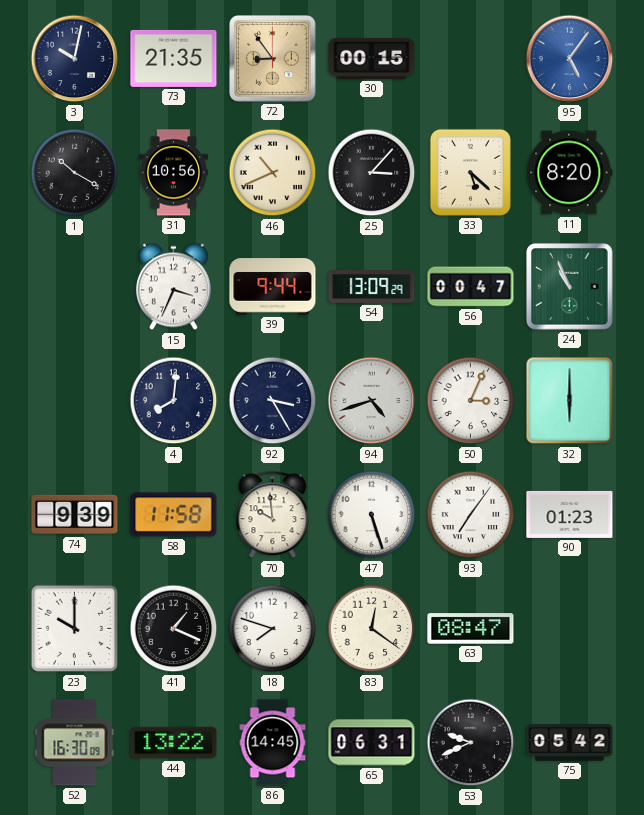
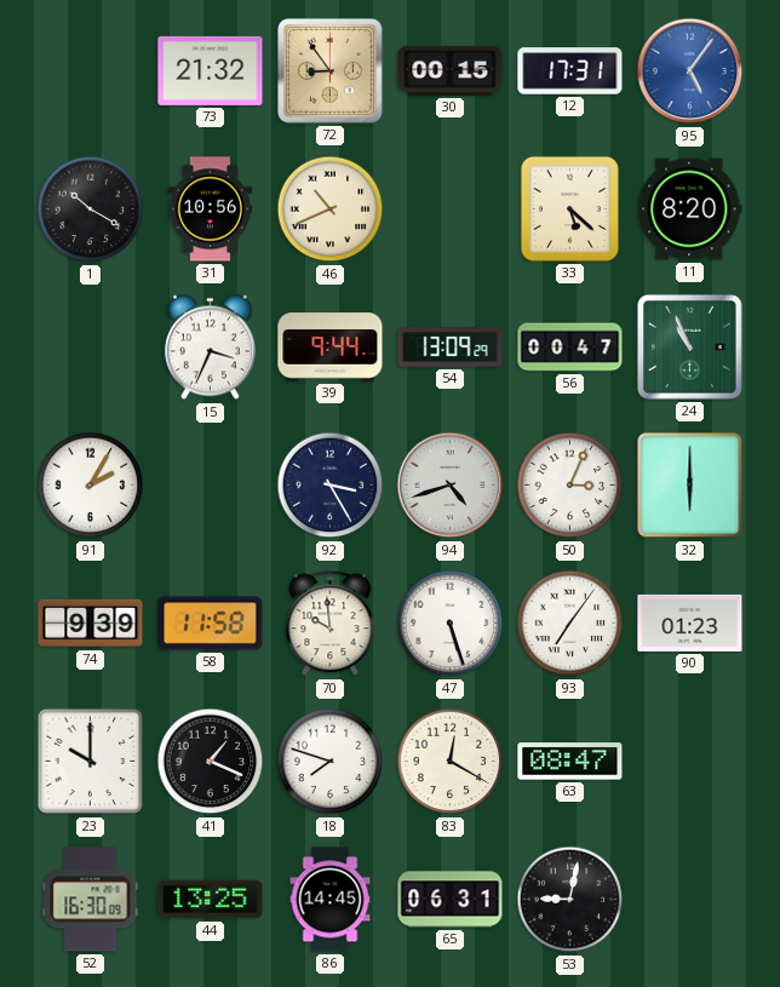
3: 10:02 -> none (75, 59)
73: 21:35 -> 21:32 (211, 70)
12: none -> 17:31 (570, 71)
25: 3:07 -> none (372, 173)
91: none -> 2:05 (91, 486)
4: 8:01 -> none (174, 401)
83: 12:21 -> 12:20 (451, 762)
44: 13:22 -> 13:25 (211, 900)
53: 9:41 -> 9:02 (570, 900)
75: 05:42 -> none (570, 743)
